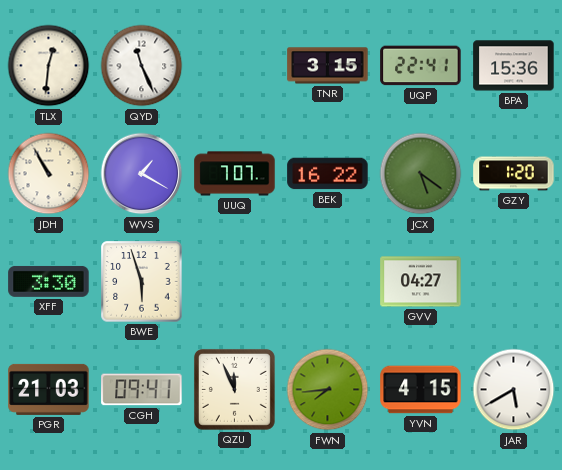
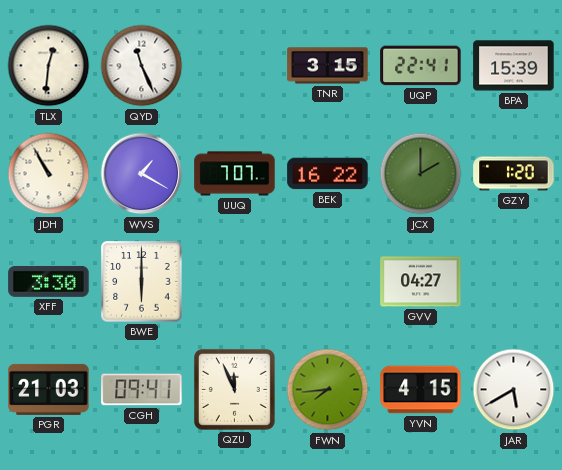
BPA: 15:36 -> 15:39 (514, 66)
JCX: 5:21 -> 2:00 (421, 174)
BWE: 5:57 -> 6:00 (142, 282)
